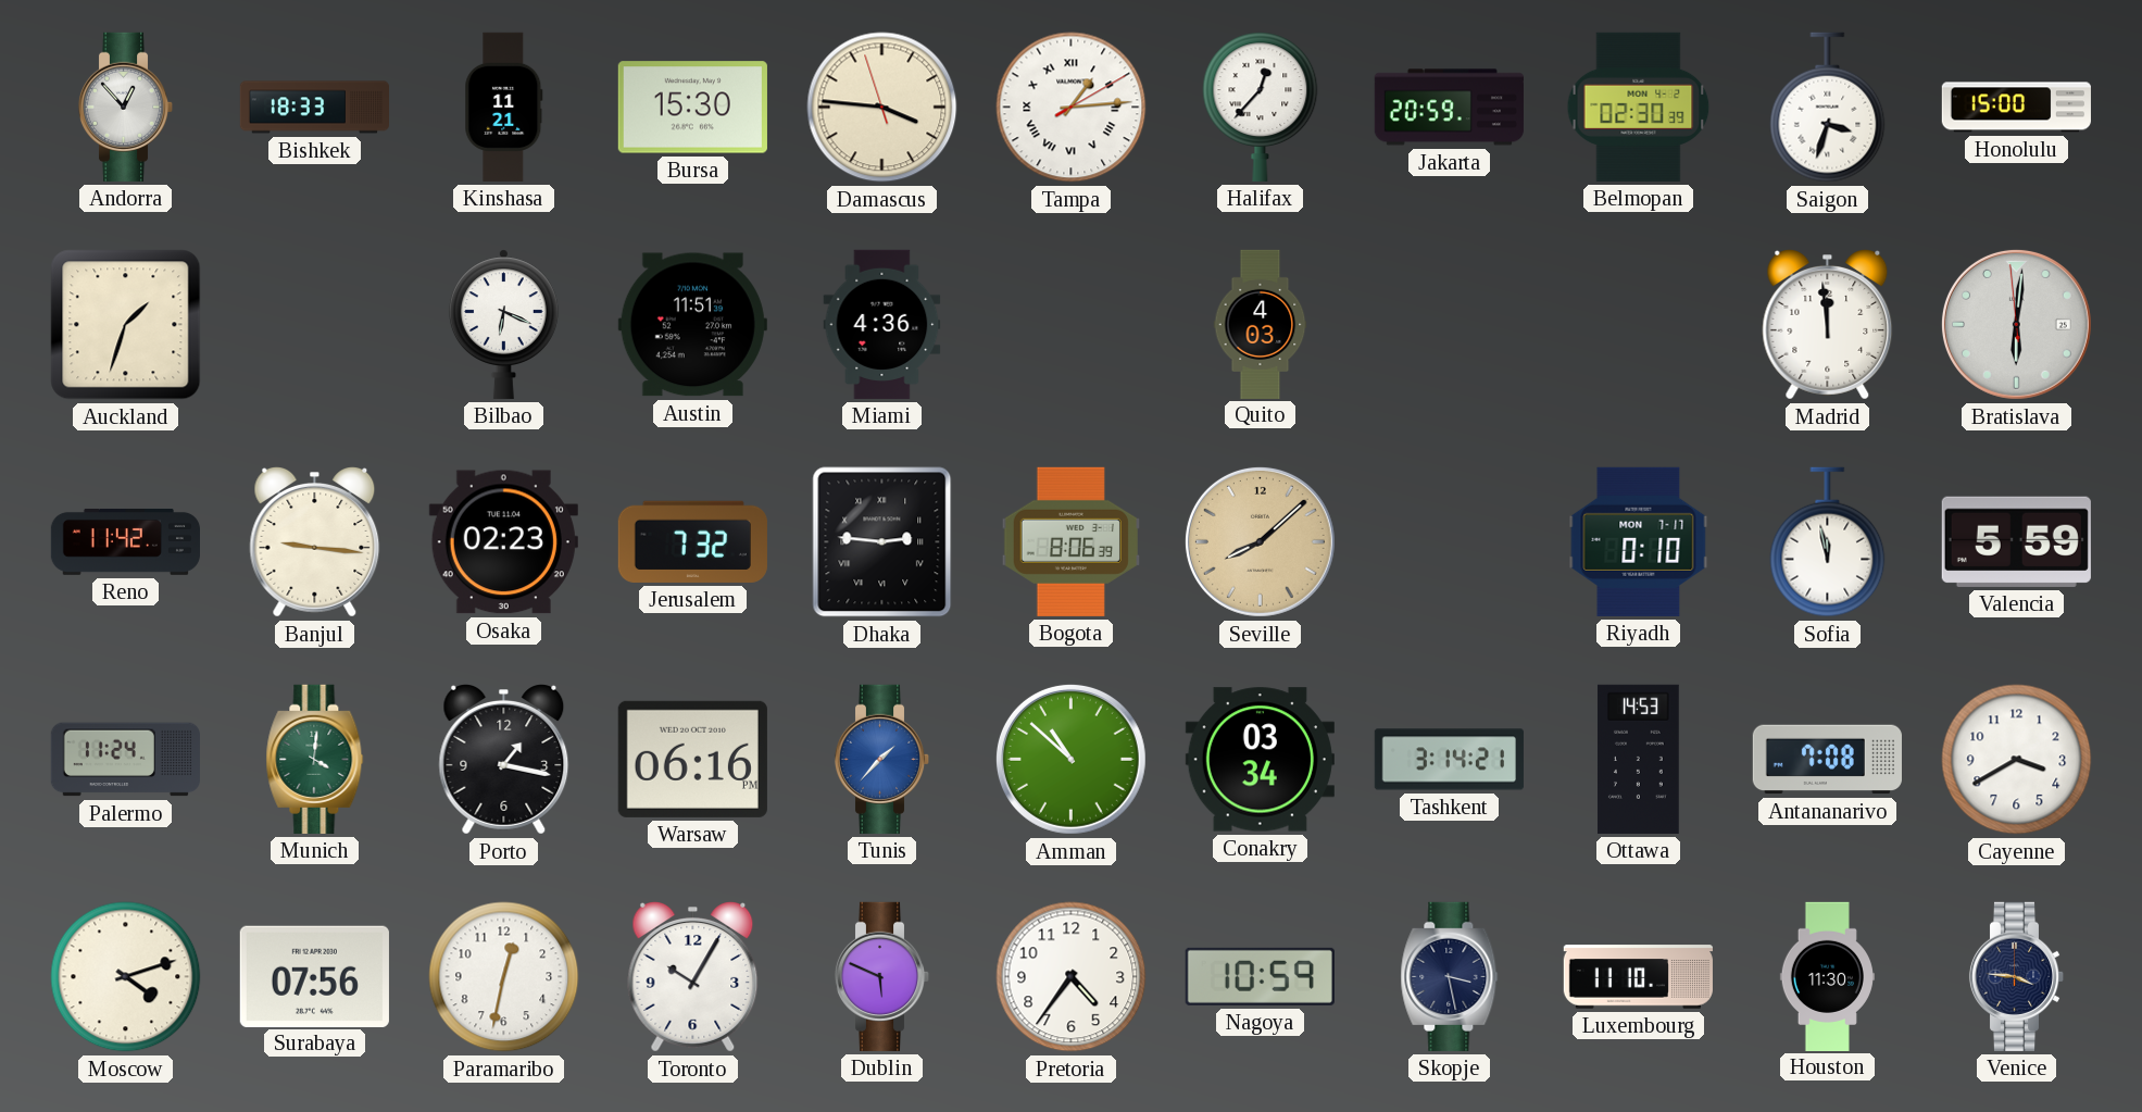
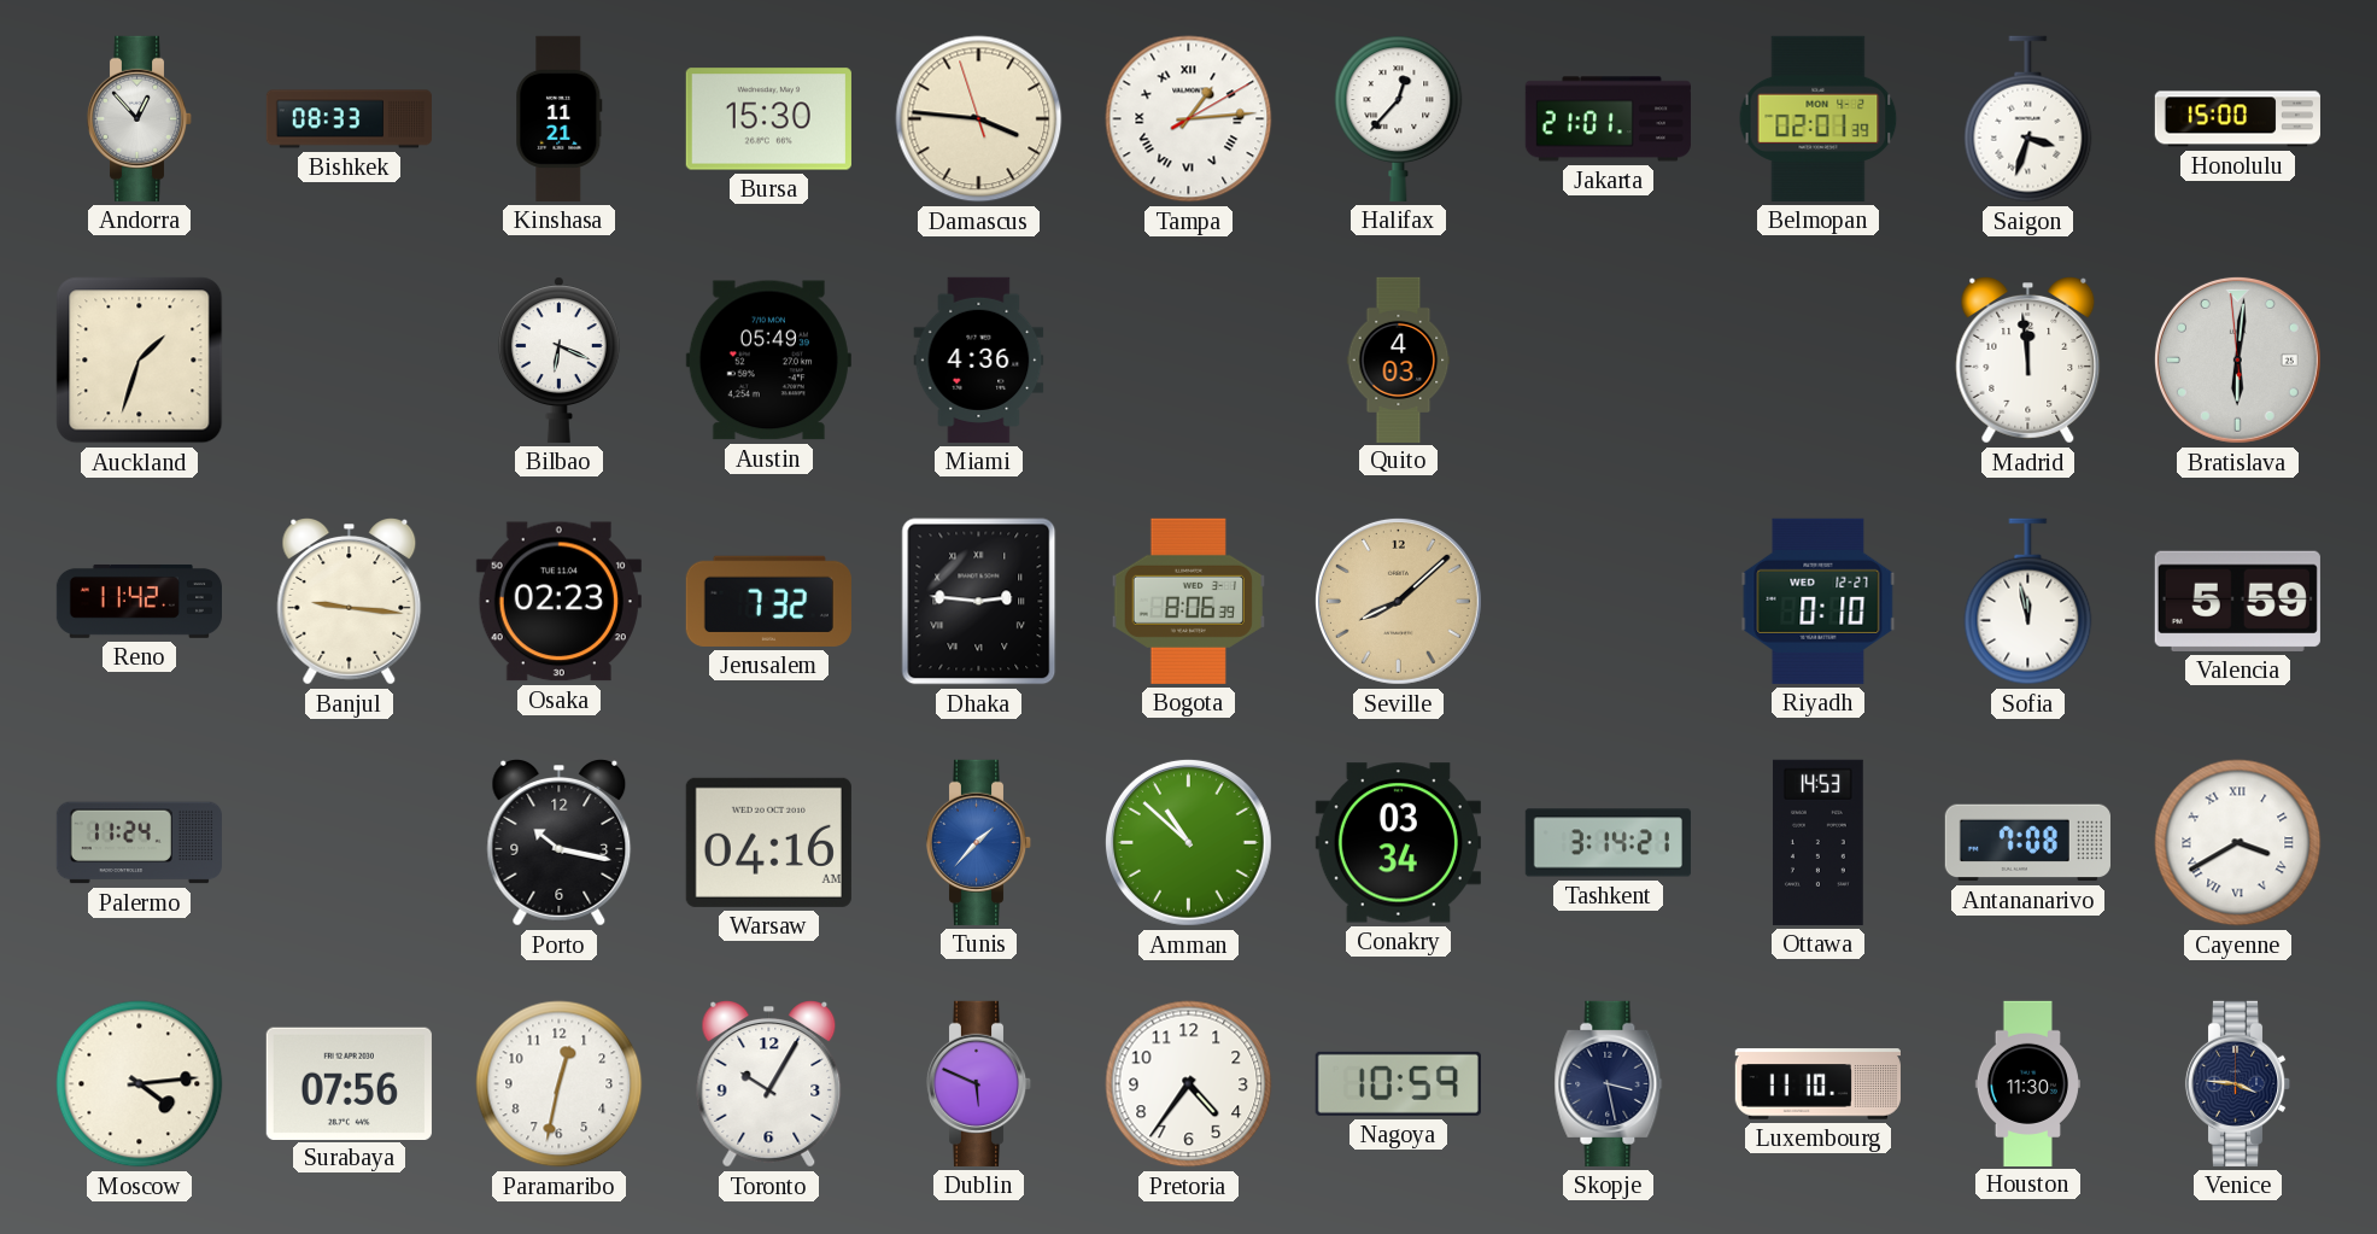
Bishkek: 18:33 -> 08:33 (349, 119)
Jakarta: 20:59 -> 21:01 (1608, 119)
Belmopan: 02:30 -> 02:01 (1819, 118)
Austin: 11:51 -> 05:49 (768, 361)
Riyadh date: MON 7-17 -> WED 12-27 (1819, 601)
Munich: 4:01 -> none (315, 759)
Porto: 1:17 -> 10:17 (560, 843)
Warsaw: 06:16 -> 04:16 (768, 842)
Cayenne numerals: Arabic -> Roman (2238, 843)
Moscow: 4:12 -> 4:14 (140, 1084)
